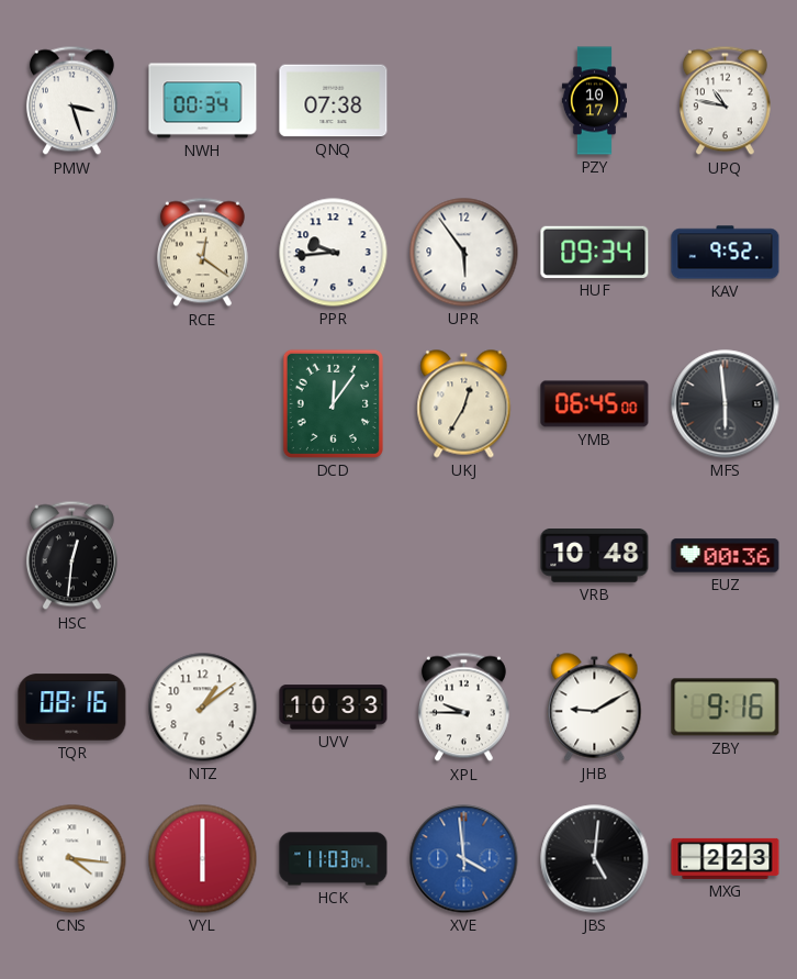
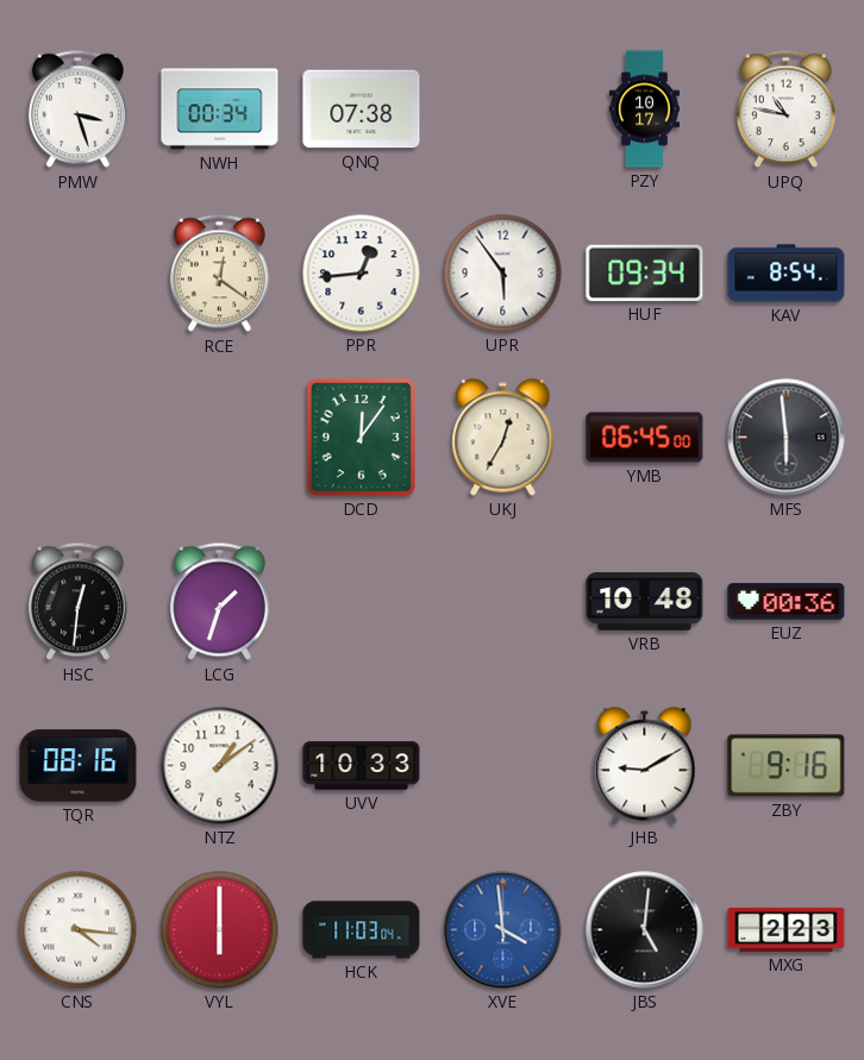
PPR: 9:44 -> 12:44 (362, 274)
KAV: 9:52 -> 8:54 (787, 274)
LCG: none -> 1:33 (219, 602)
XPL: 9:45 -> none (463, 708)
